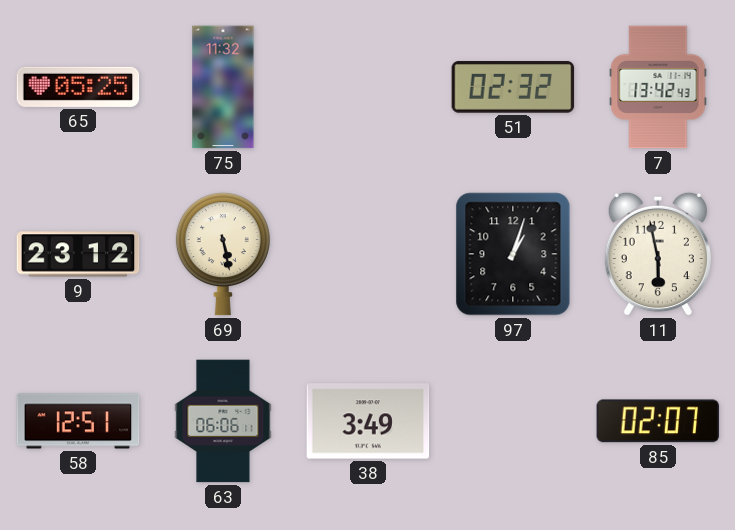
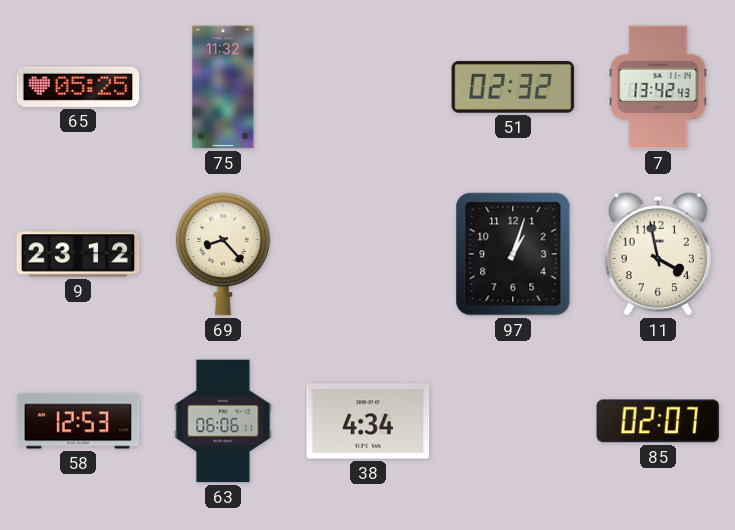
69: 5:28 -> 8:23 (223, 254)
11: 5:58 -> 3:58 (658, 254)
58: 12:51 -> 12:53 (78, 421)
38: 3:49 -> 4:34 (368, 421)
